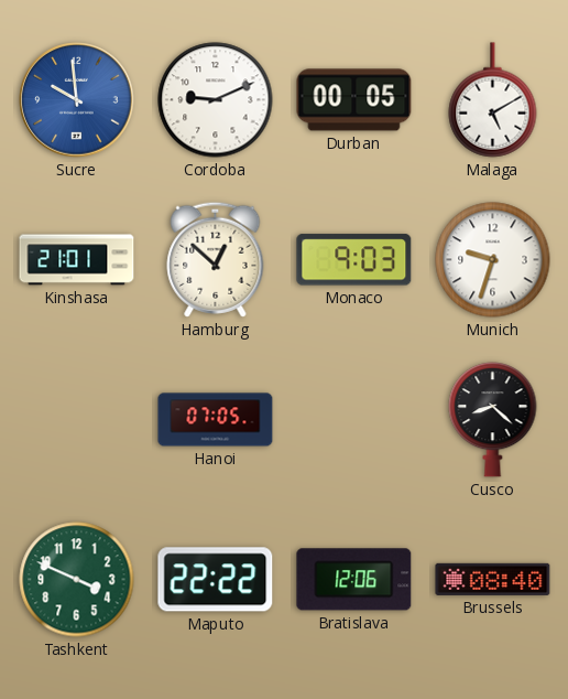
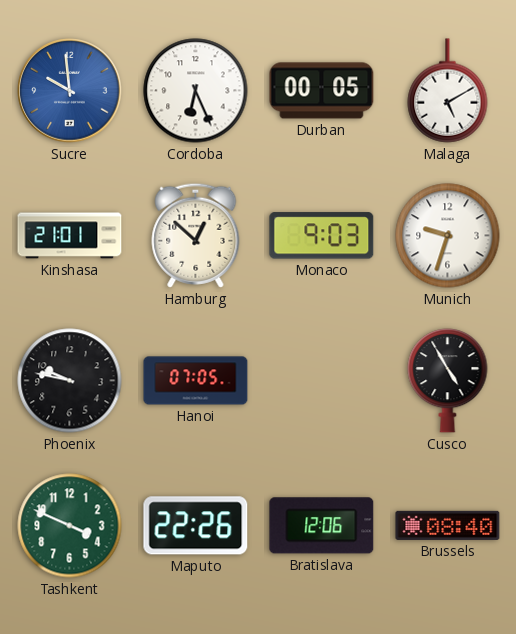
Cordoba: 9:11 -> 6:26 (196, 91)
Phoenix: none -> 9:47 (70, 381)
Cusco: 8:22 -> 4:55 (448, 381)
Maputo: 22:22 -> 22:26 (196, 526)
